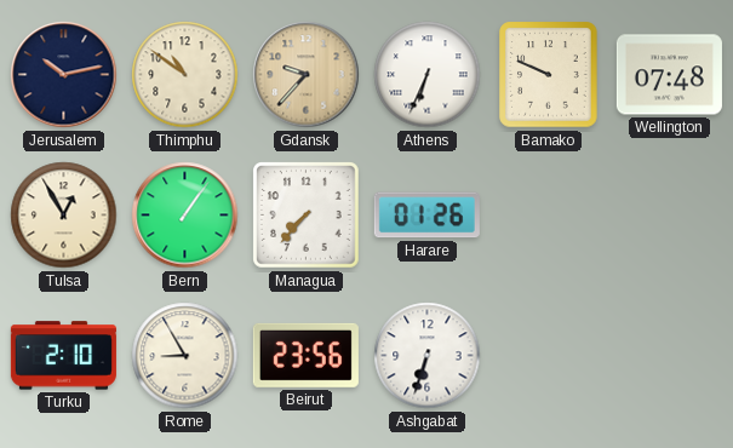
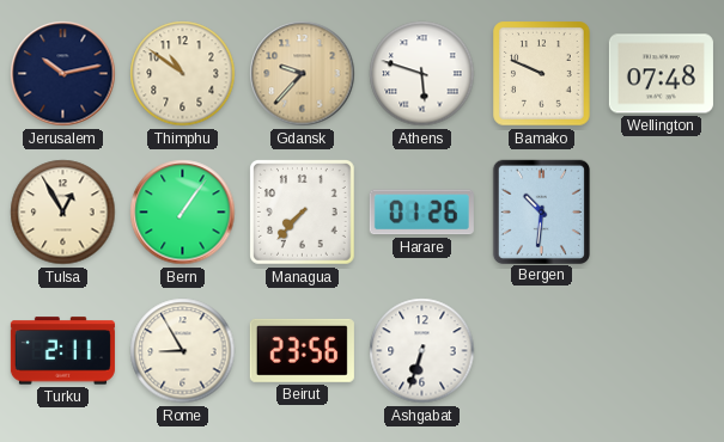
Athens: 6:34 -> 5:48 (422, 74)
Bergen: none -> 10:31 (541, 211)
Turku: 2:10 -> 2:11 (62, 351)
